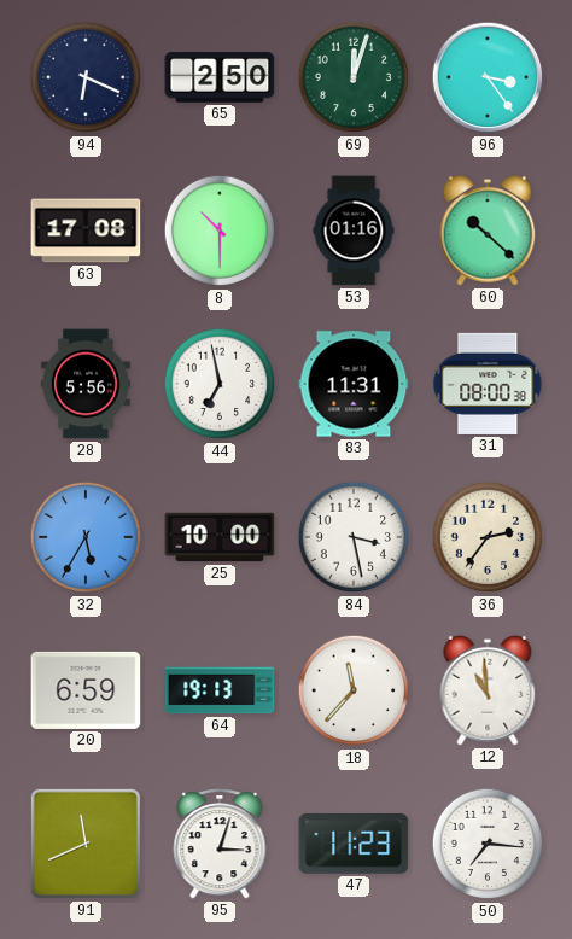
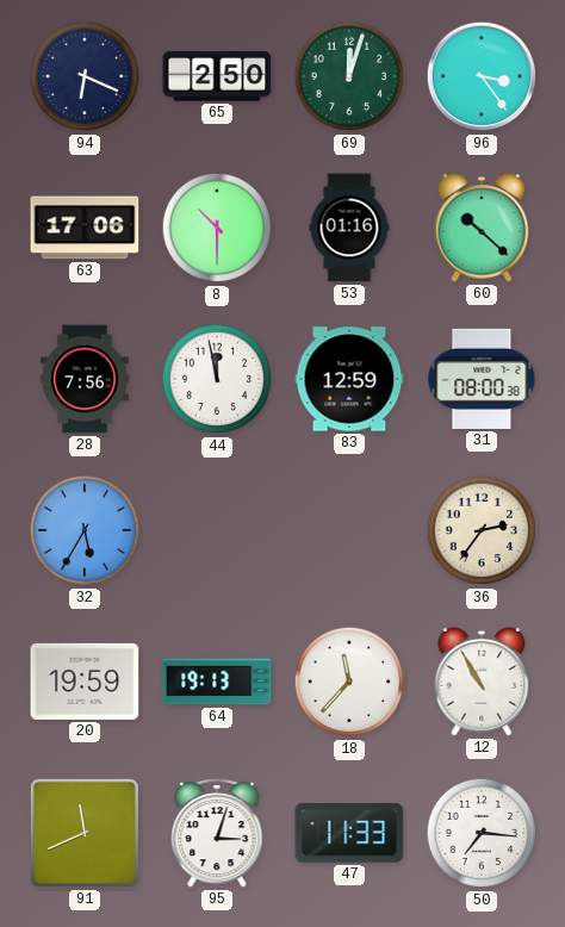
63: 17:08 -> 17:06 (85, 228)
28: 5:56 -> 7:56 (86, 379)
44: 6:58 -> 11:58 (217, 379)
83: 11:31 -> 12:59 (349, 379)
25: 10:00 -> none (220, 537)
84: 3:28 -> none (354, 537)
20: 6:59 -> 19:59 (85, 682)
12: 10:59 -> 10:55 (482, 682)
47: 11:23 -> 11:33 (349, 833)
